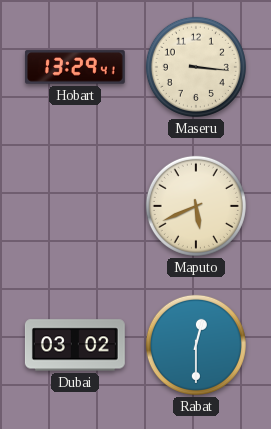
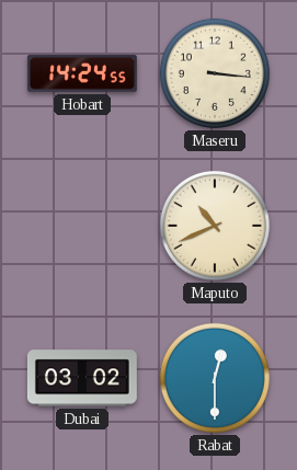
Hobart: 13:29 -> 14:24 (82, 73)
Maputo: 5:41 -> 10:41 (215, 226)
